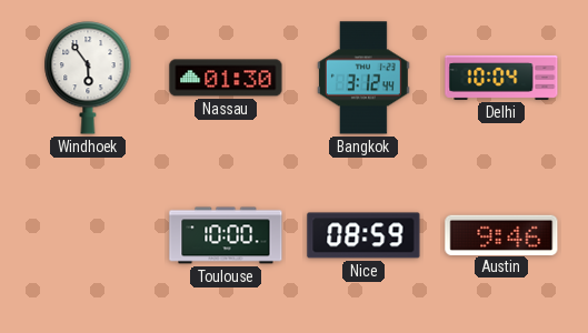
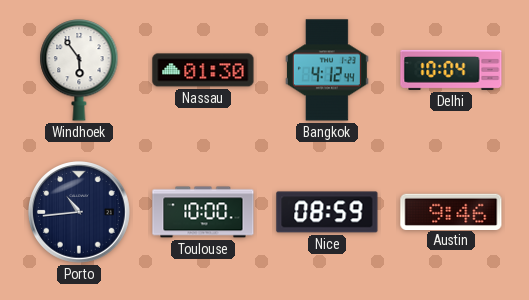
Bangkok: 3:12 -> 4:12 (327, 70)
Porto: none -> 10:44 (80, 213)
